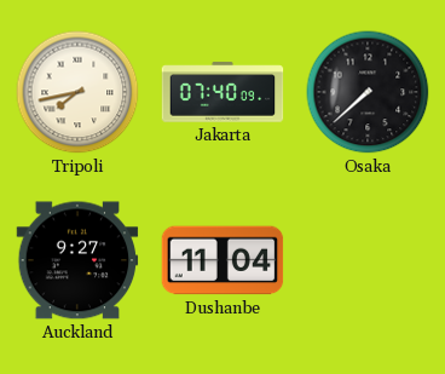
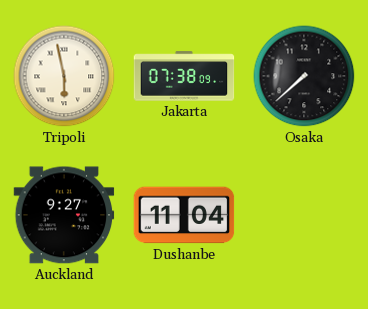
Tripoli: 7:43 -> 5:58 (64, 76)
Jakarta: 07:40 -> 07:38 (184, 76)
